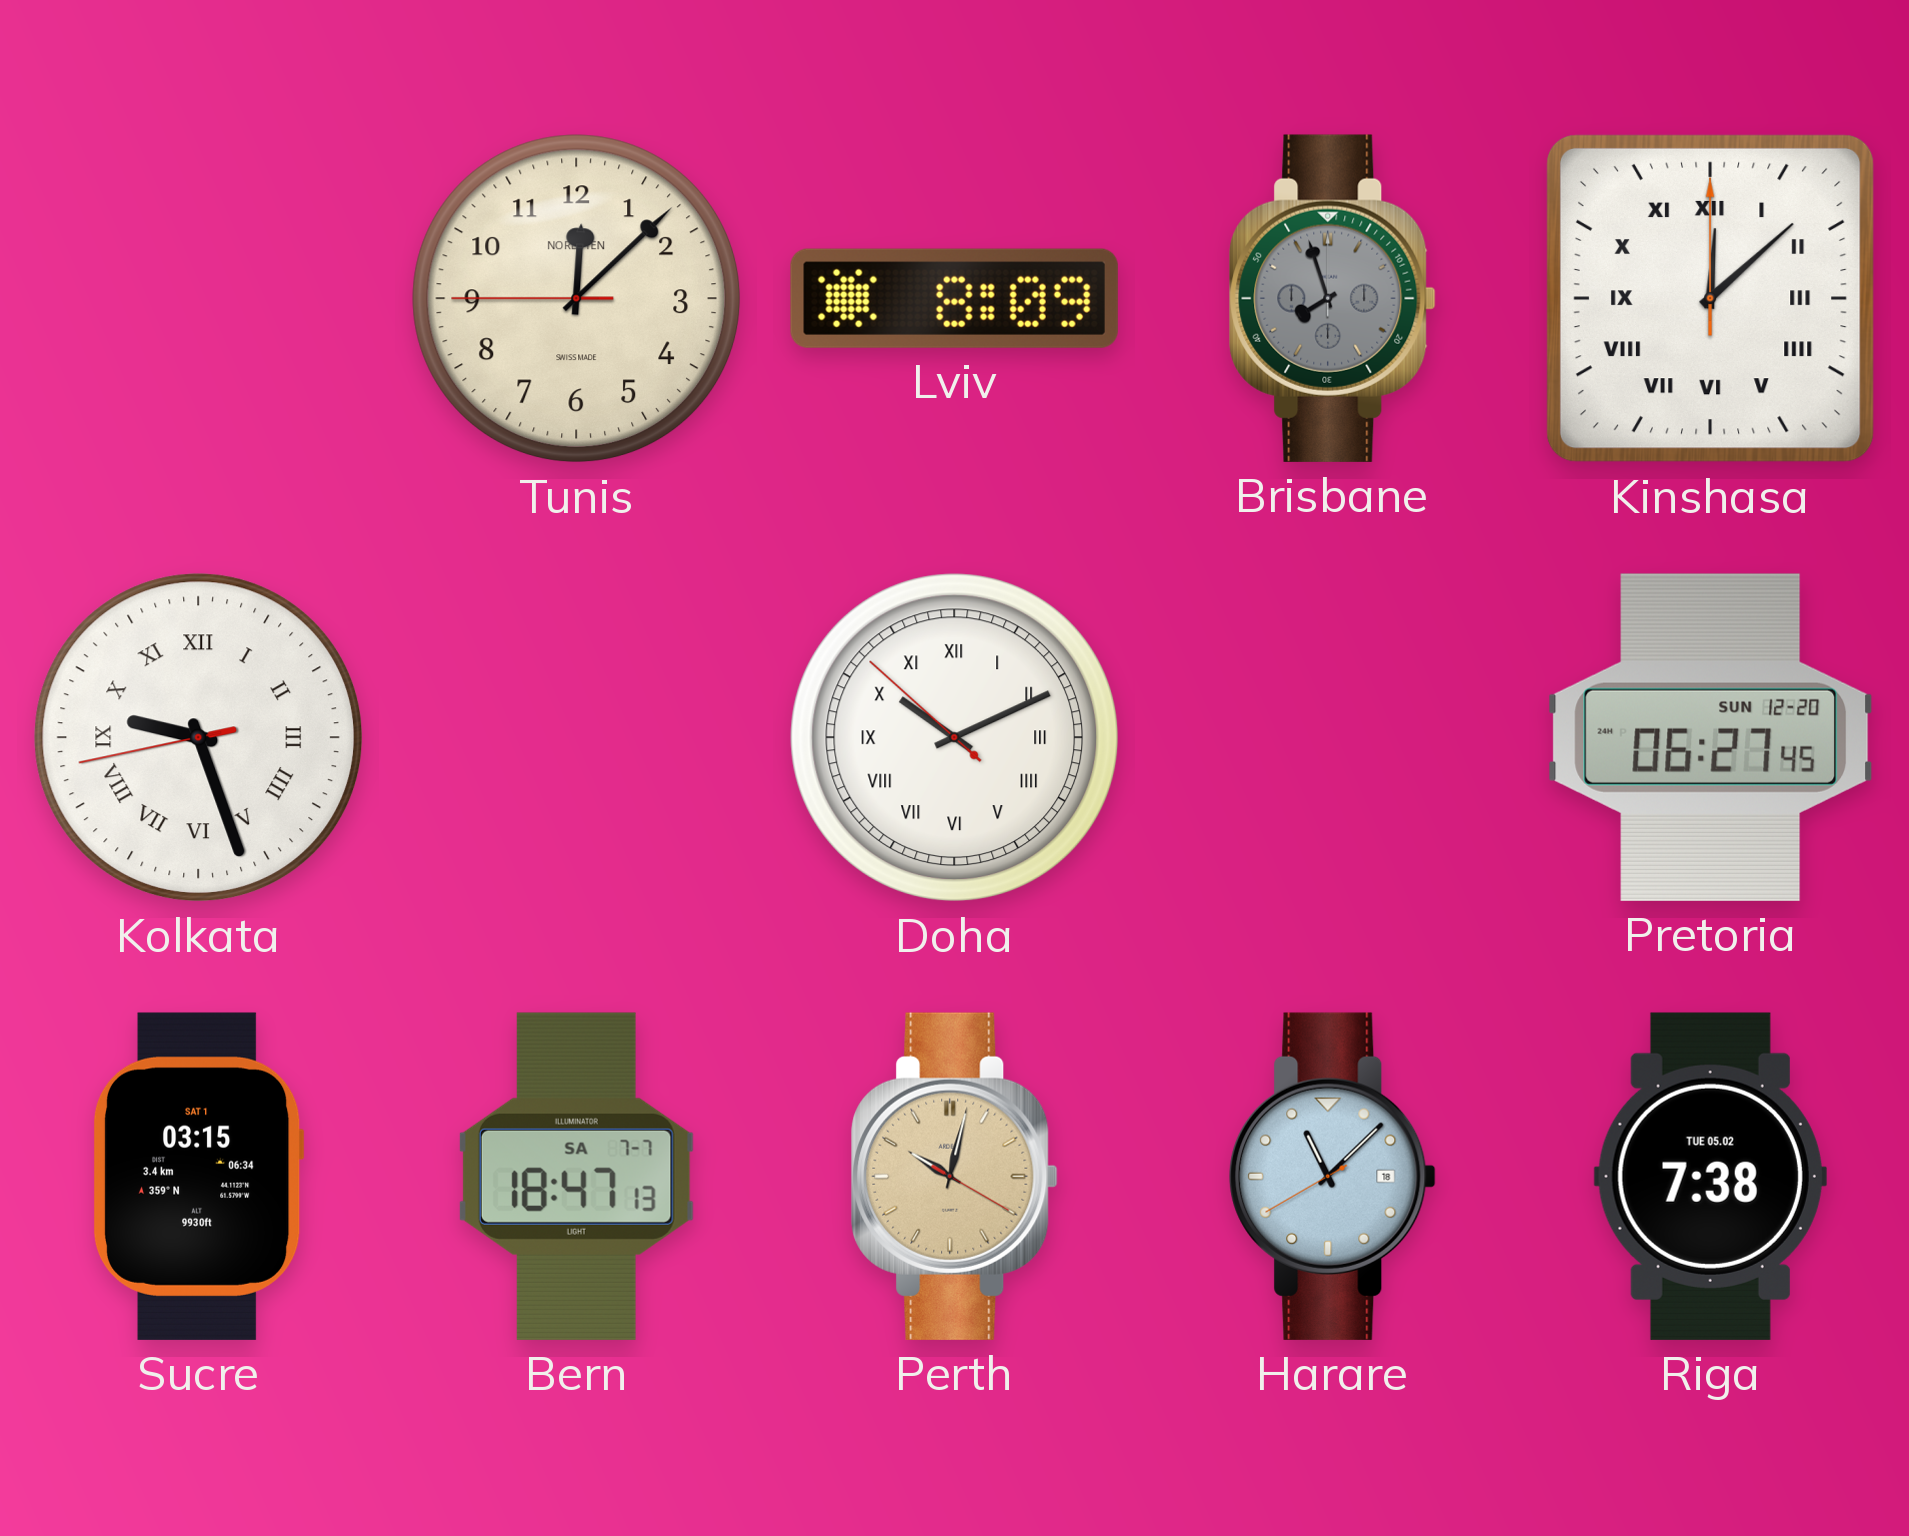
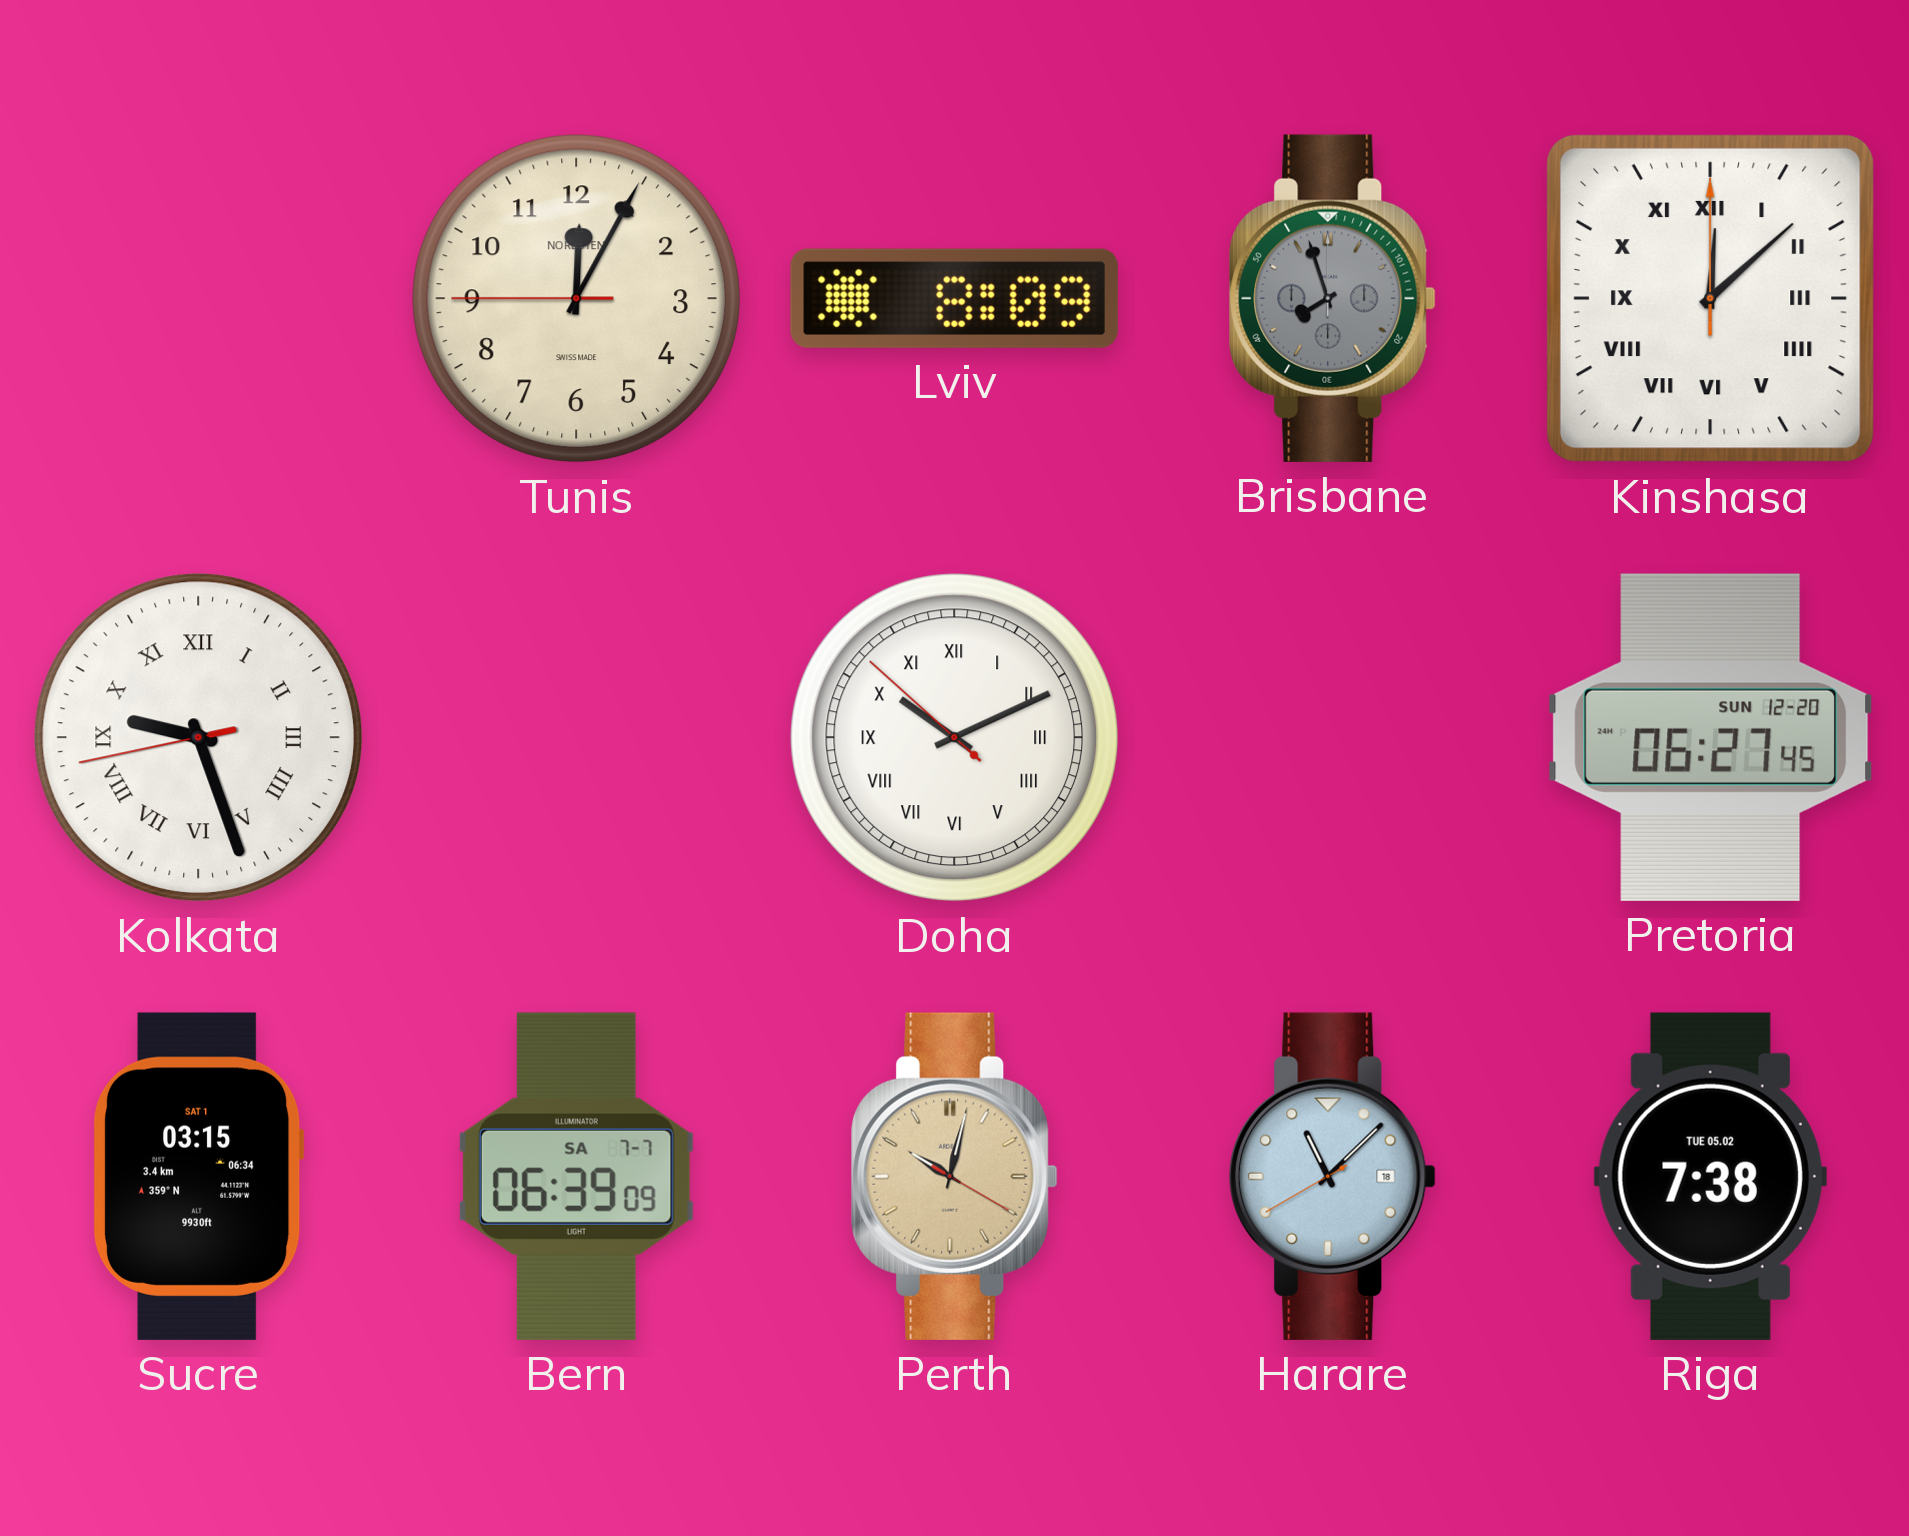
Tunis: 12:07 -> 12:04 (577, 299)
Bern: 18:47 -> 06:39 (576, 1176)
